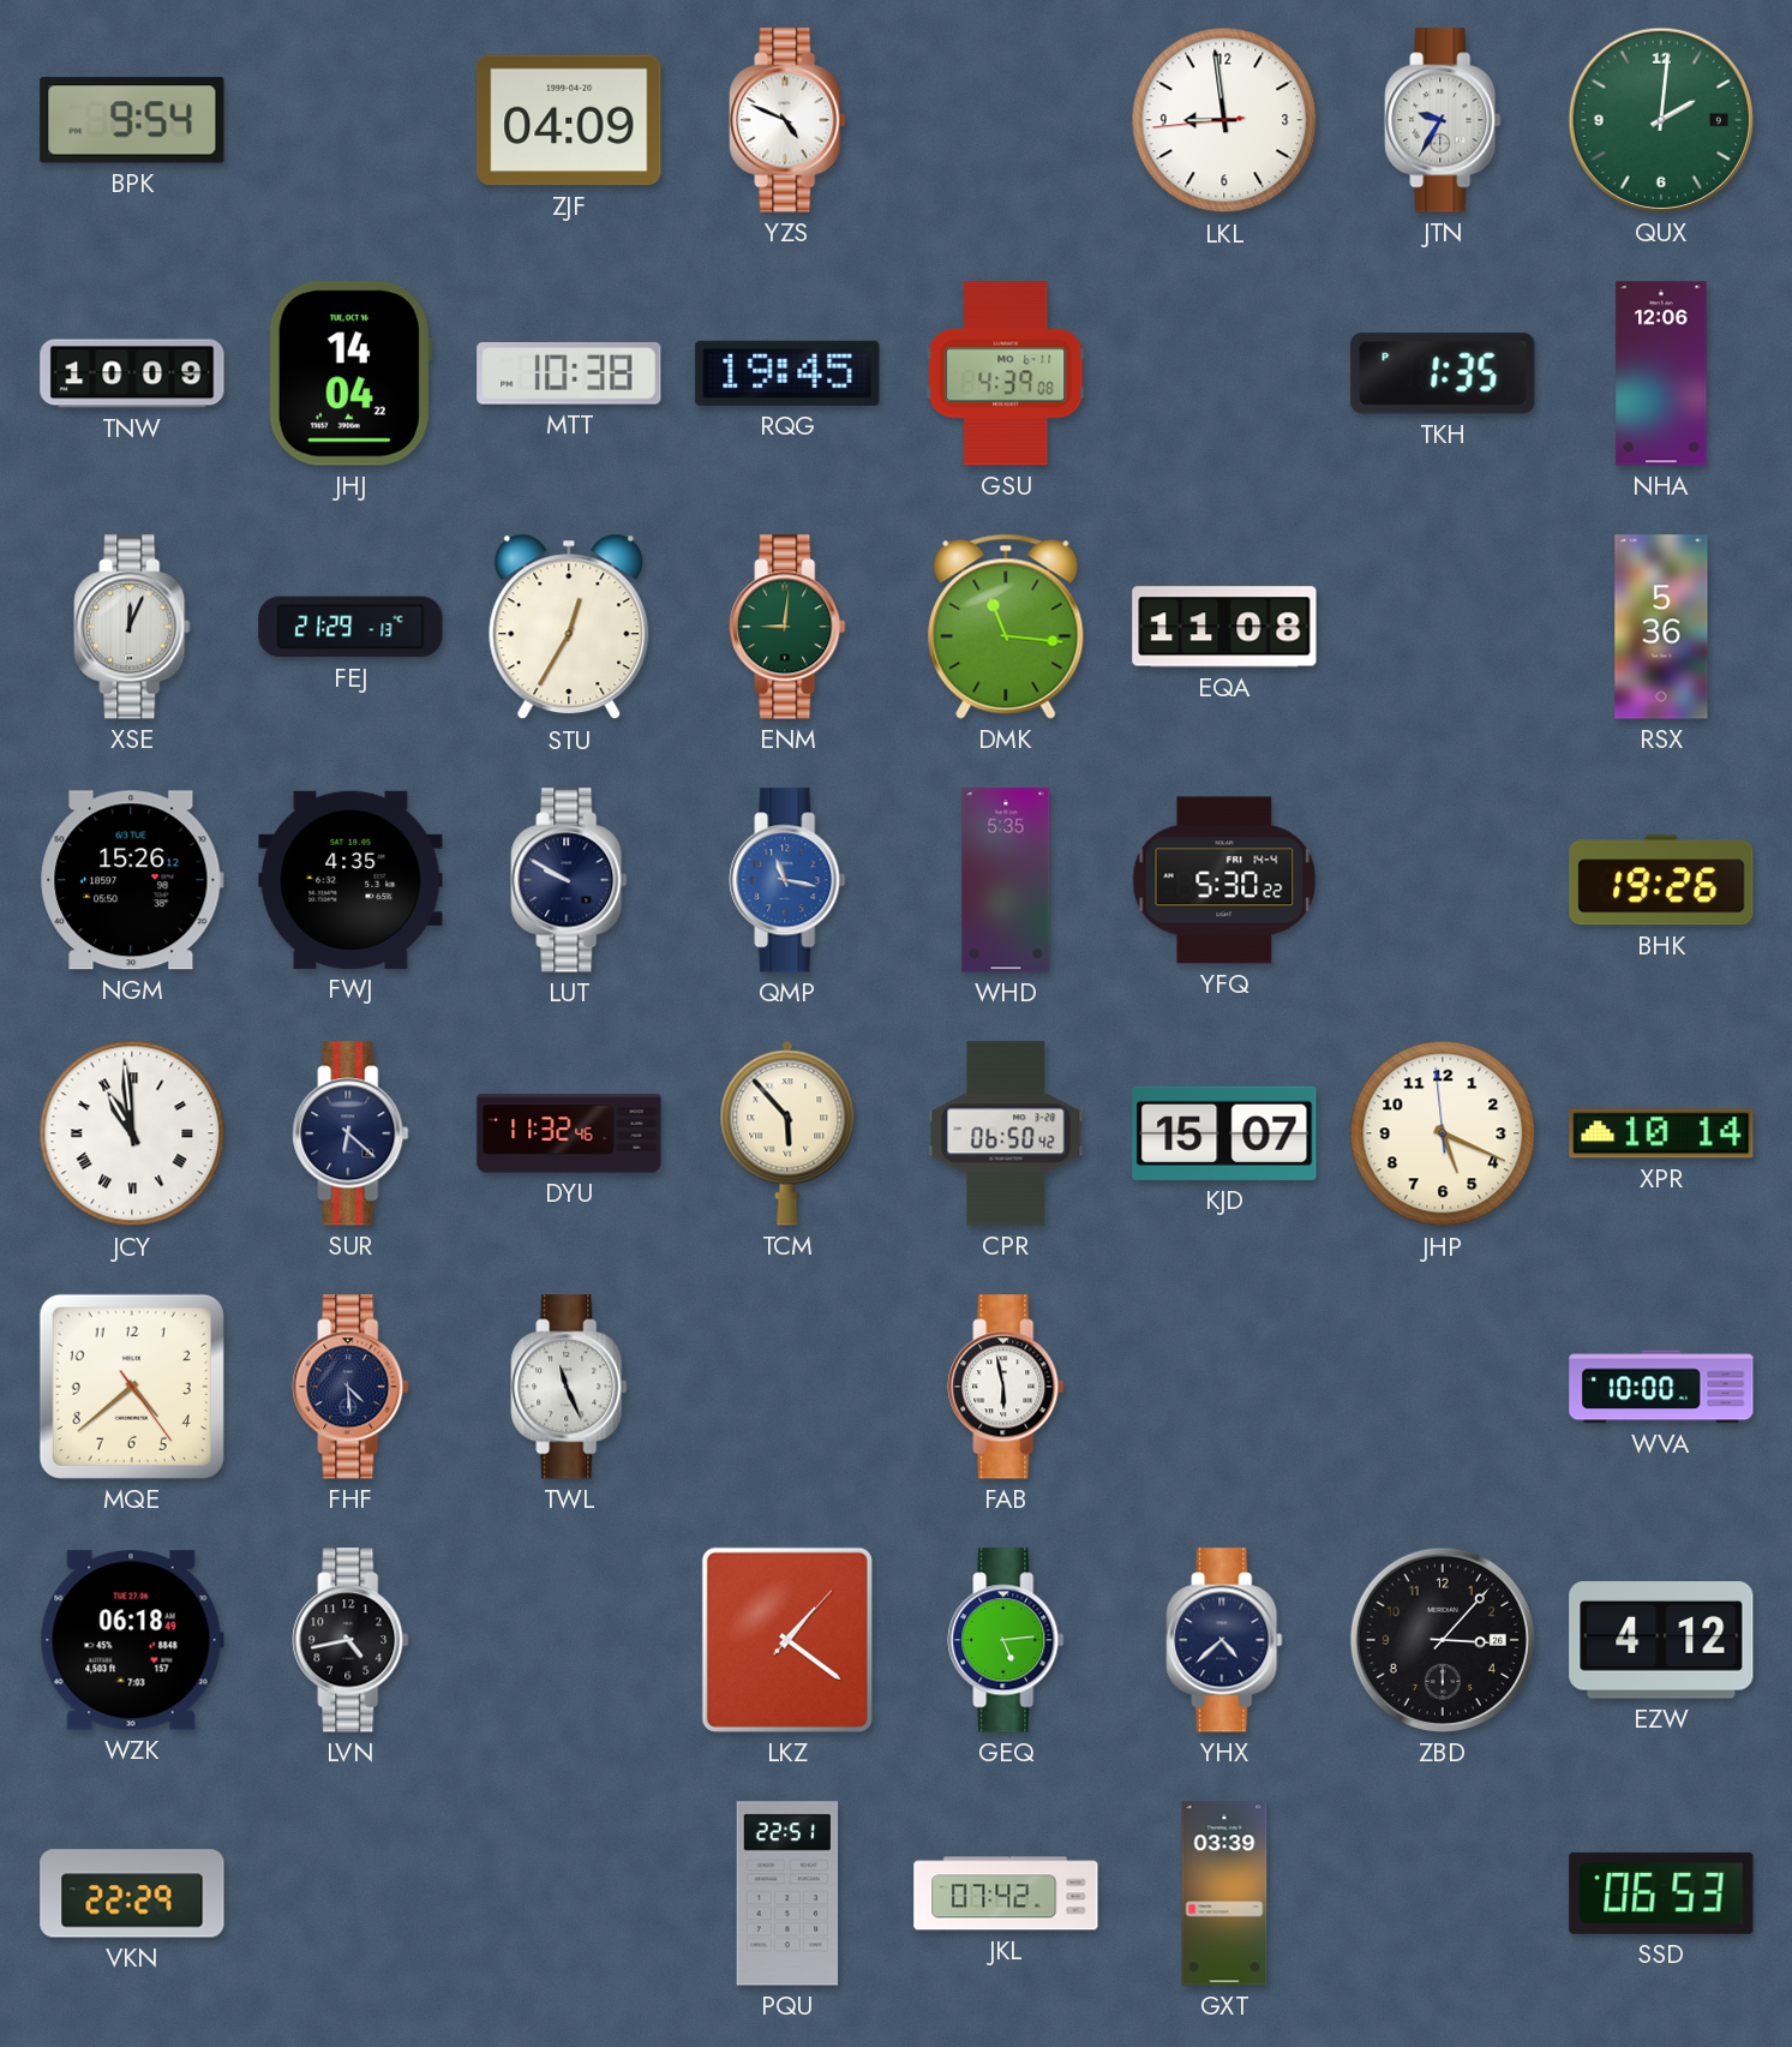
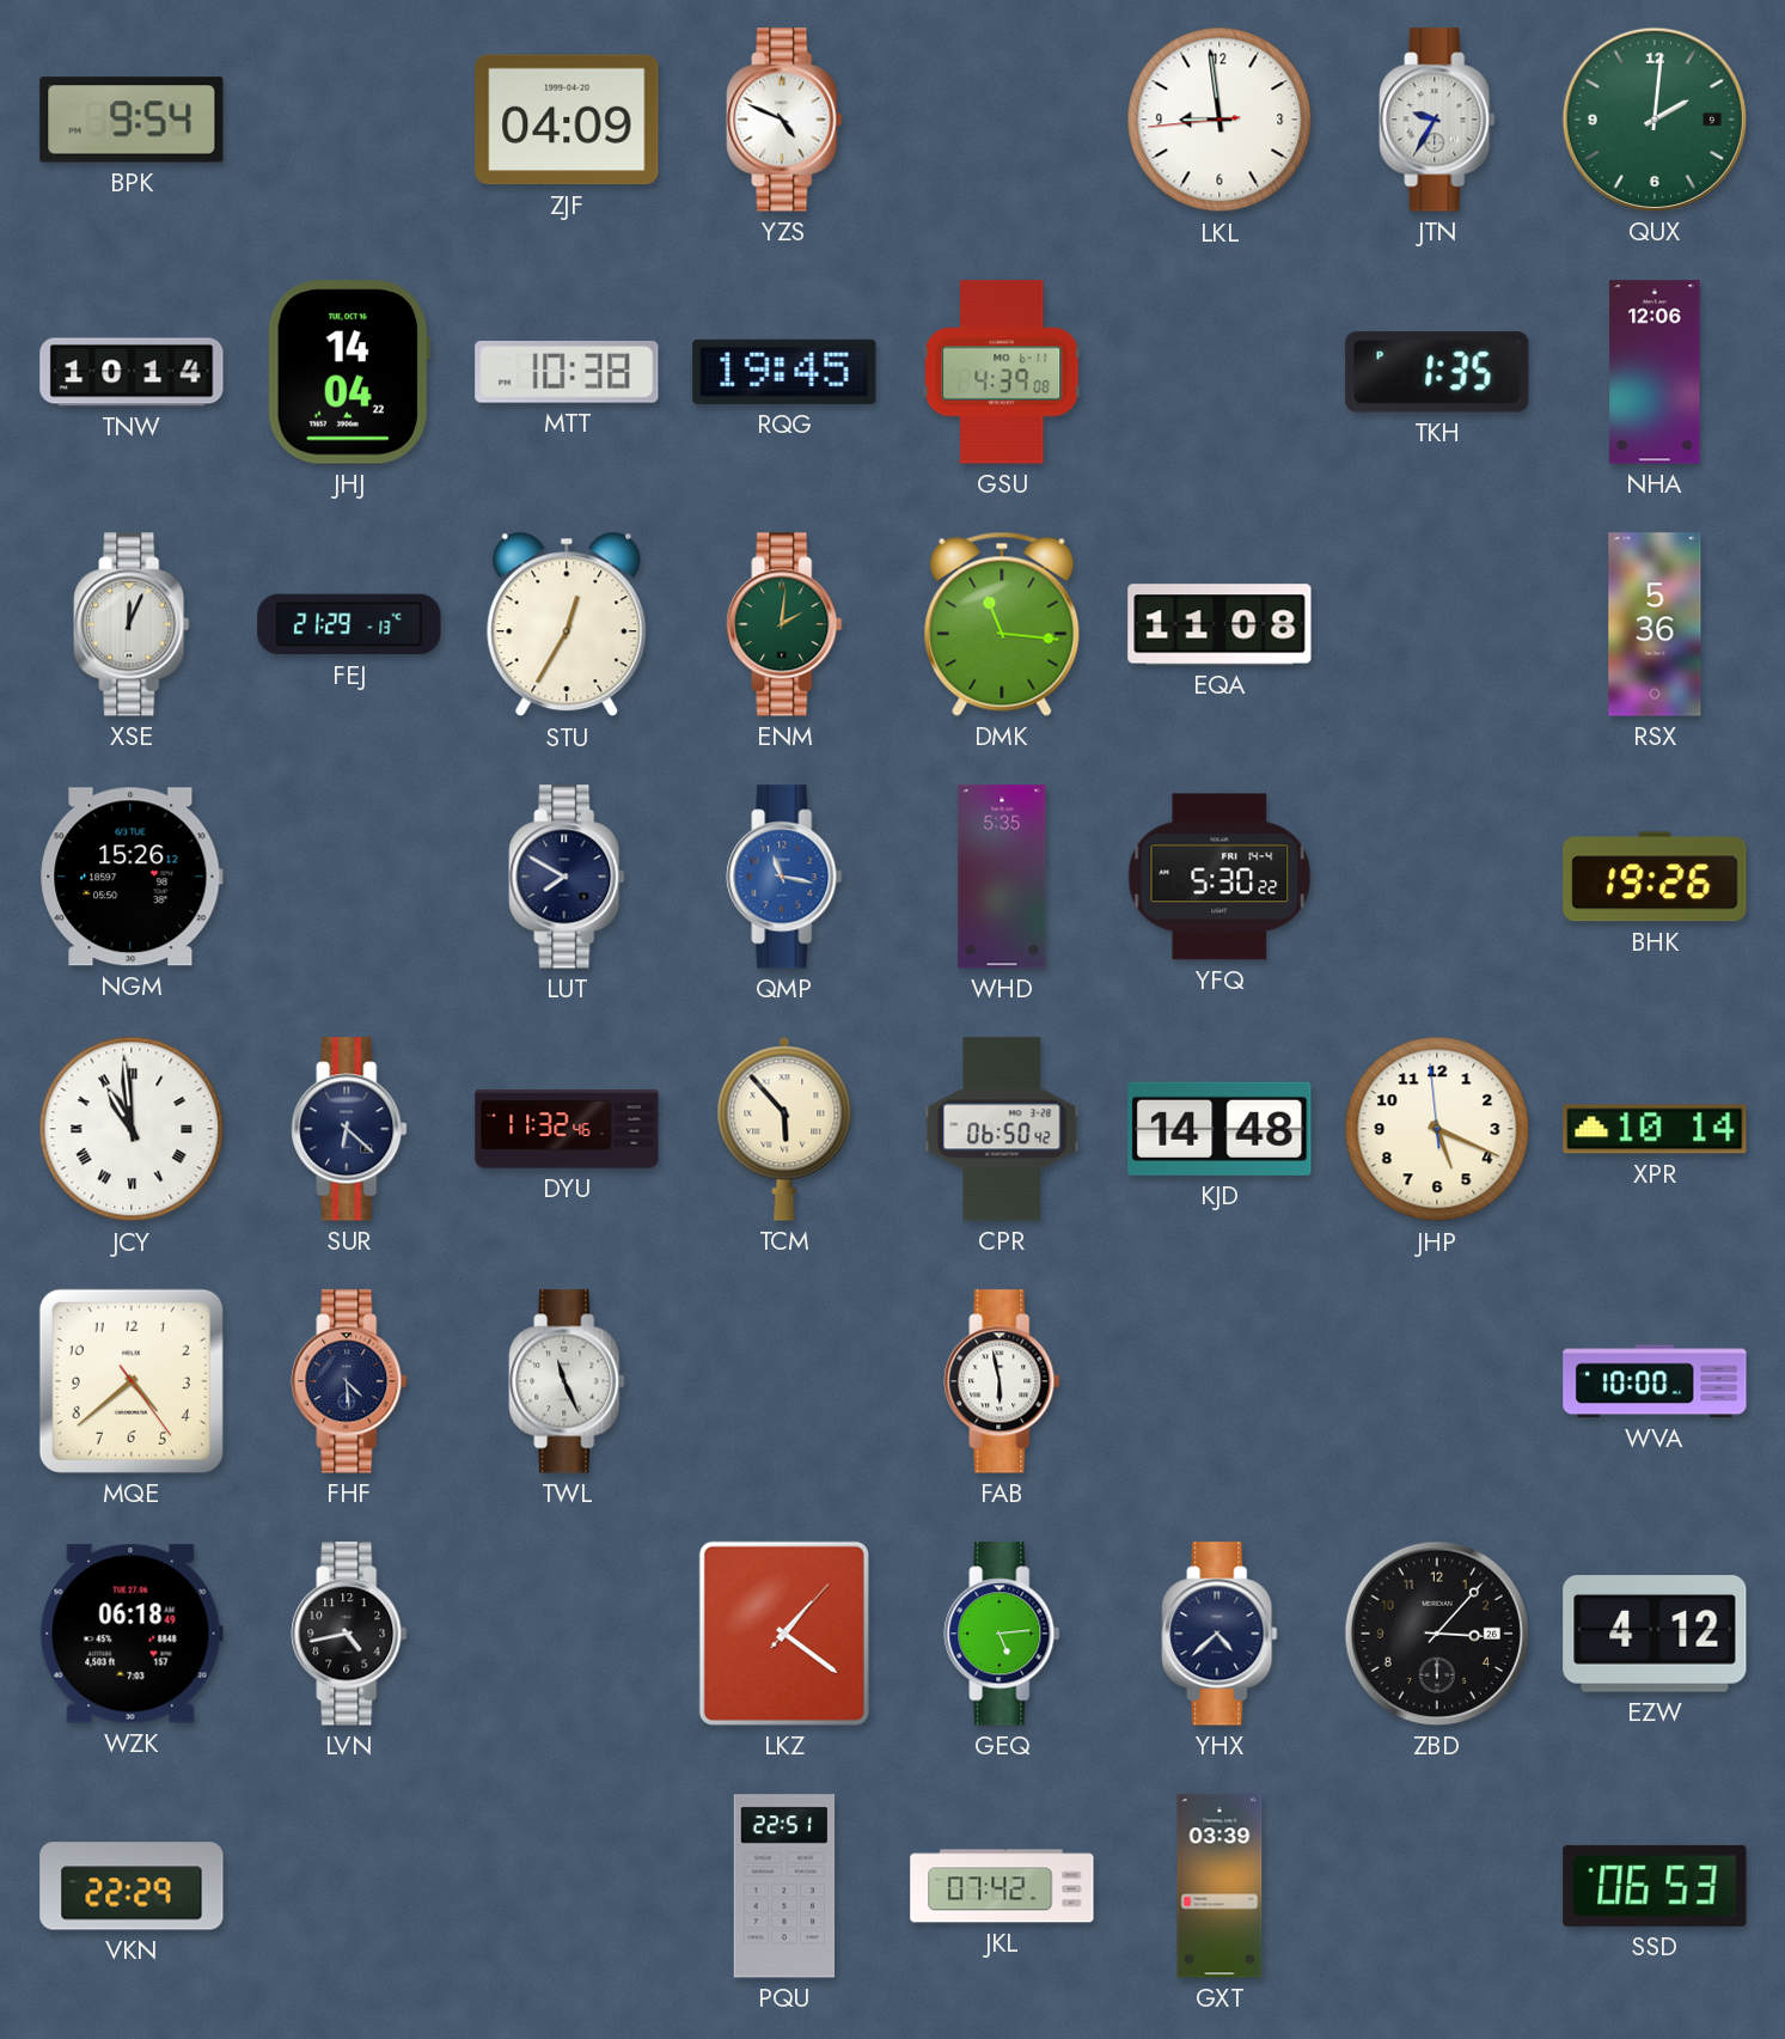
TNW: 10:09 -> 10:14 (132, 372)
ENM: 9:01 -> 2:01 (784, 624)
FWJ: 4:35 -> none (350, 880)
LUT: 9:50 -> 7:50 (567, 877)
KJD: 15:07 -> 14:48 (1219, 1129)
